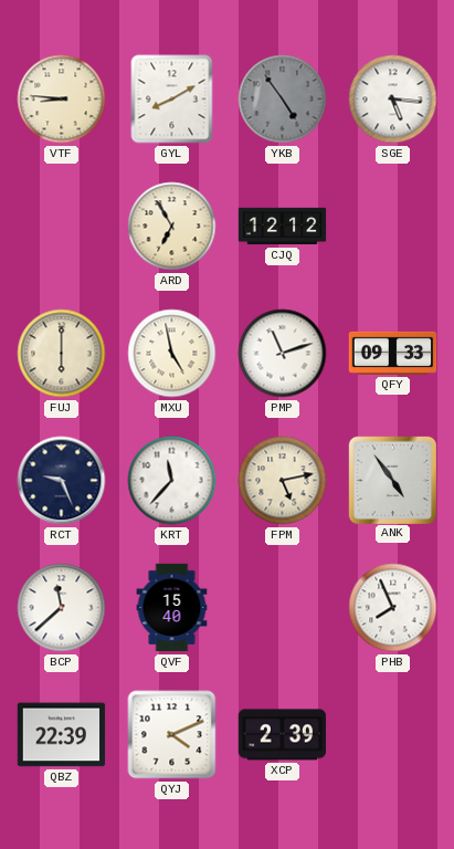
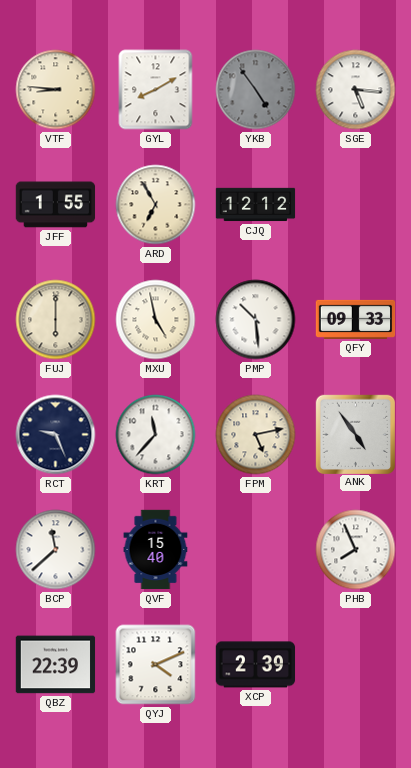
JFF: none -> 1:55 (56, 205)
PMP: 11:12 -> 10:29 (256, 320)
